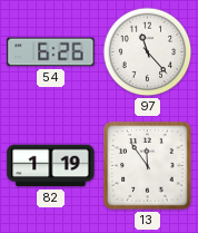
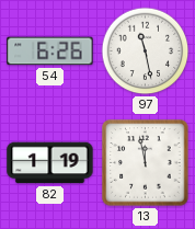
97: 11:23 -> 11:28 (146, 51)
13: 11:54 -> 11:58 (146, 163)
